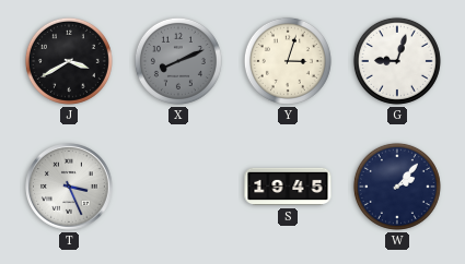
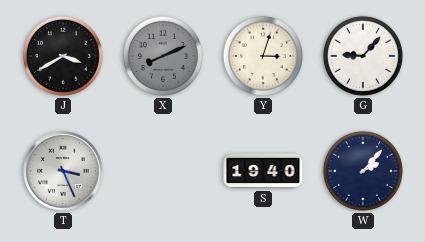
G: 9:03 -> 9:07 (363, 56)
S: 19:45 -> 19:40 (263, 171)
